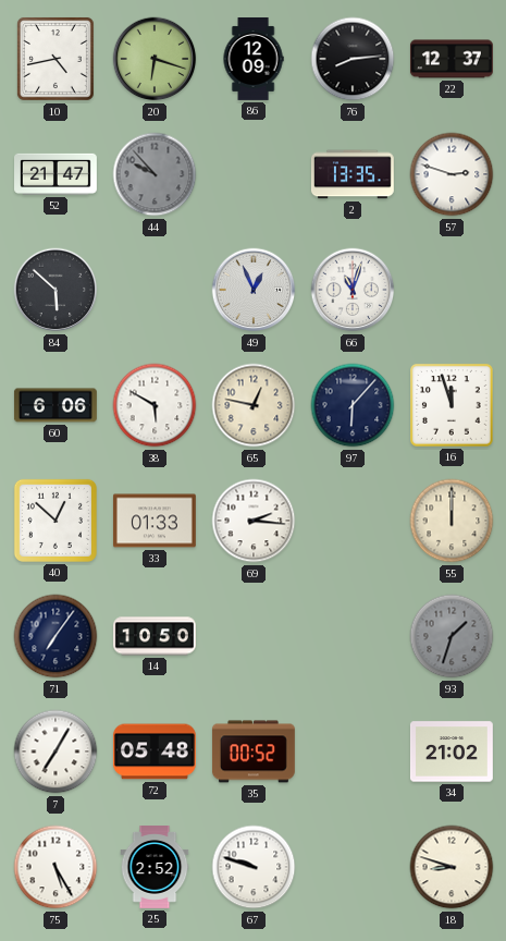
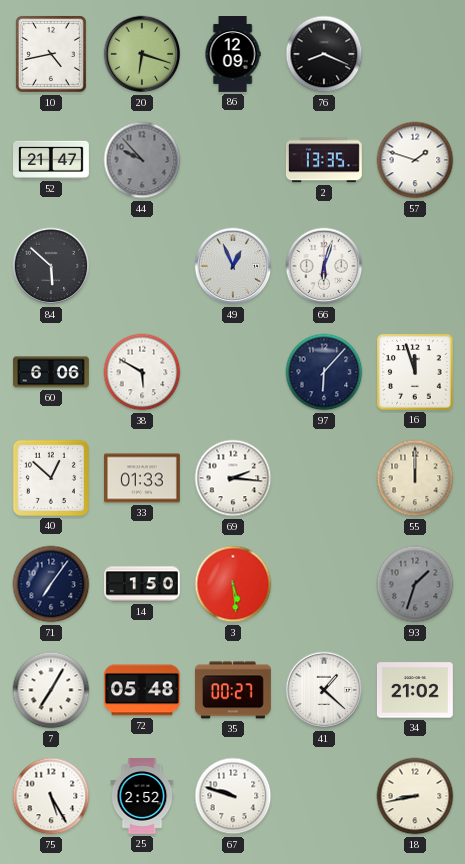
76: 8:14 -> 8:19 (324, 54)
22: 12:37 -> none (452, 59)
57: 2:48 -> 1:48 (415, 160)
66: 11:03 -> 6:03 (324, 266)
65: 12:47 -> none (254, 405)
14: 10:50 -> 1:50 (142, 584)
3: none -> 5:29 (233, 584)
35: 00:52 -> 00:27 (233, 690)
41: none -> 1:22 (324, 690)
18: 8:48 -> 8:43 (415, 796)
